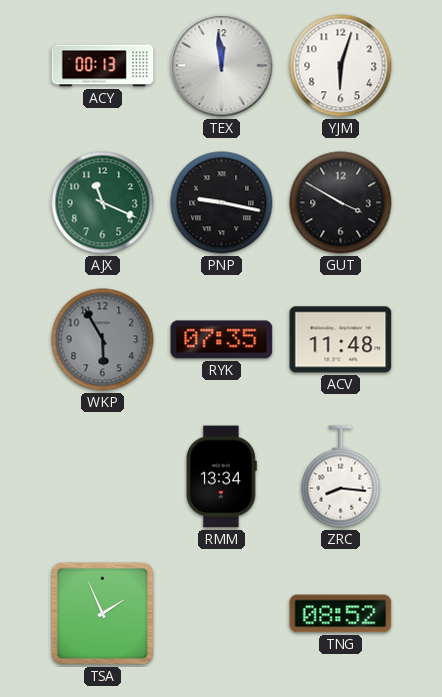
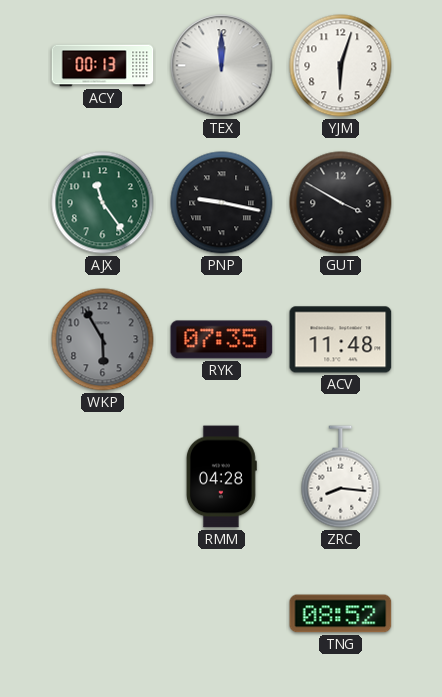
TEX: 11:59 -> 12:00 (222, 66)
AJX: 11:19 -> 11:24 (103, 203)
RMM: 13:34 -> 04:28 (221, 477)
TSA: 1:56 -> none (102, 613)
